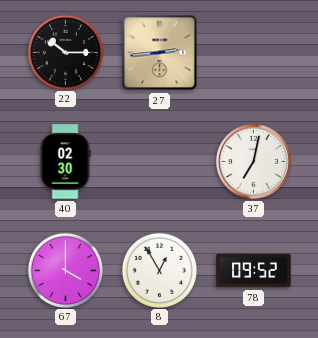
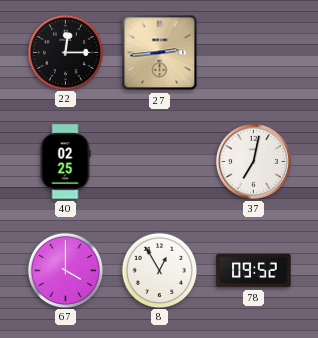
22: 10:15 -> 12:15 (65, 52)
40: 02:30 -> 02:25 (65, 162)
